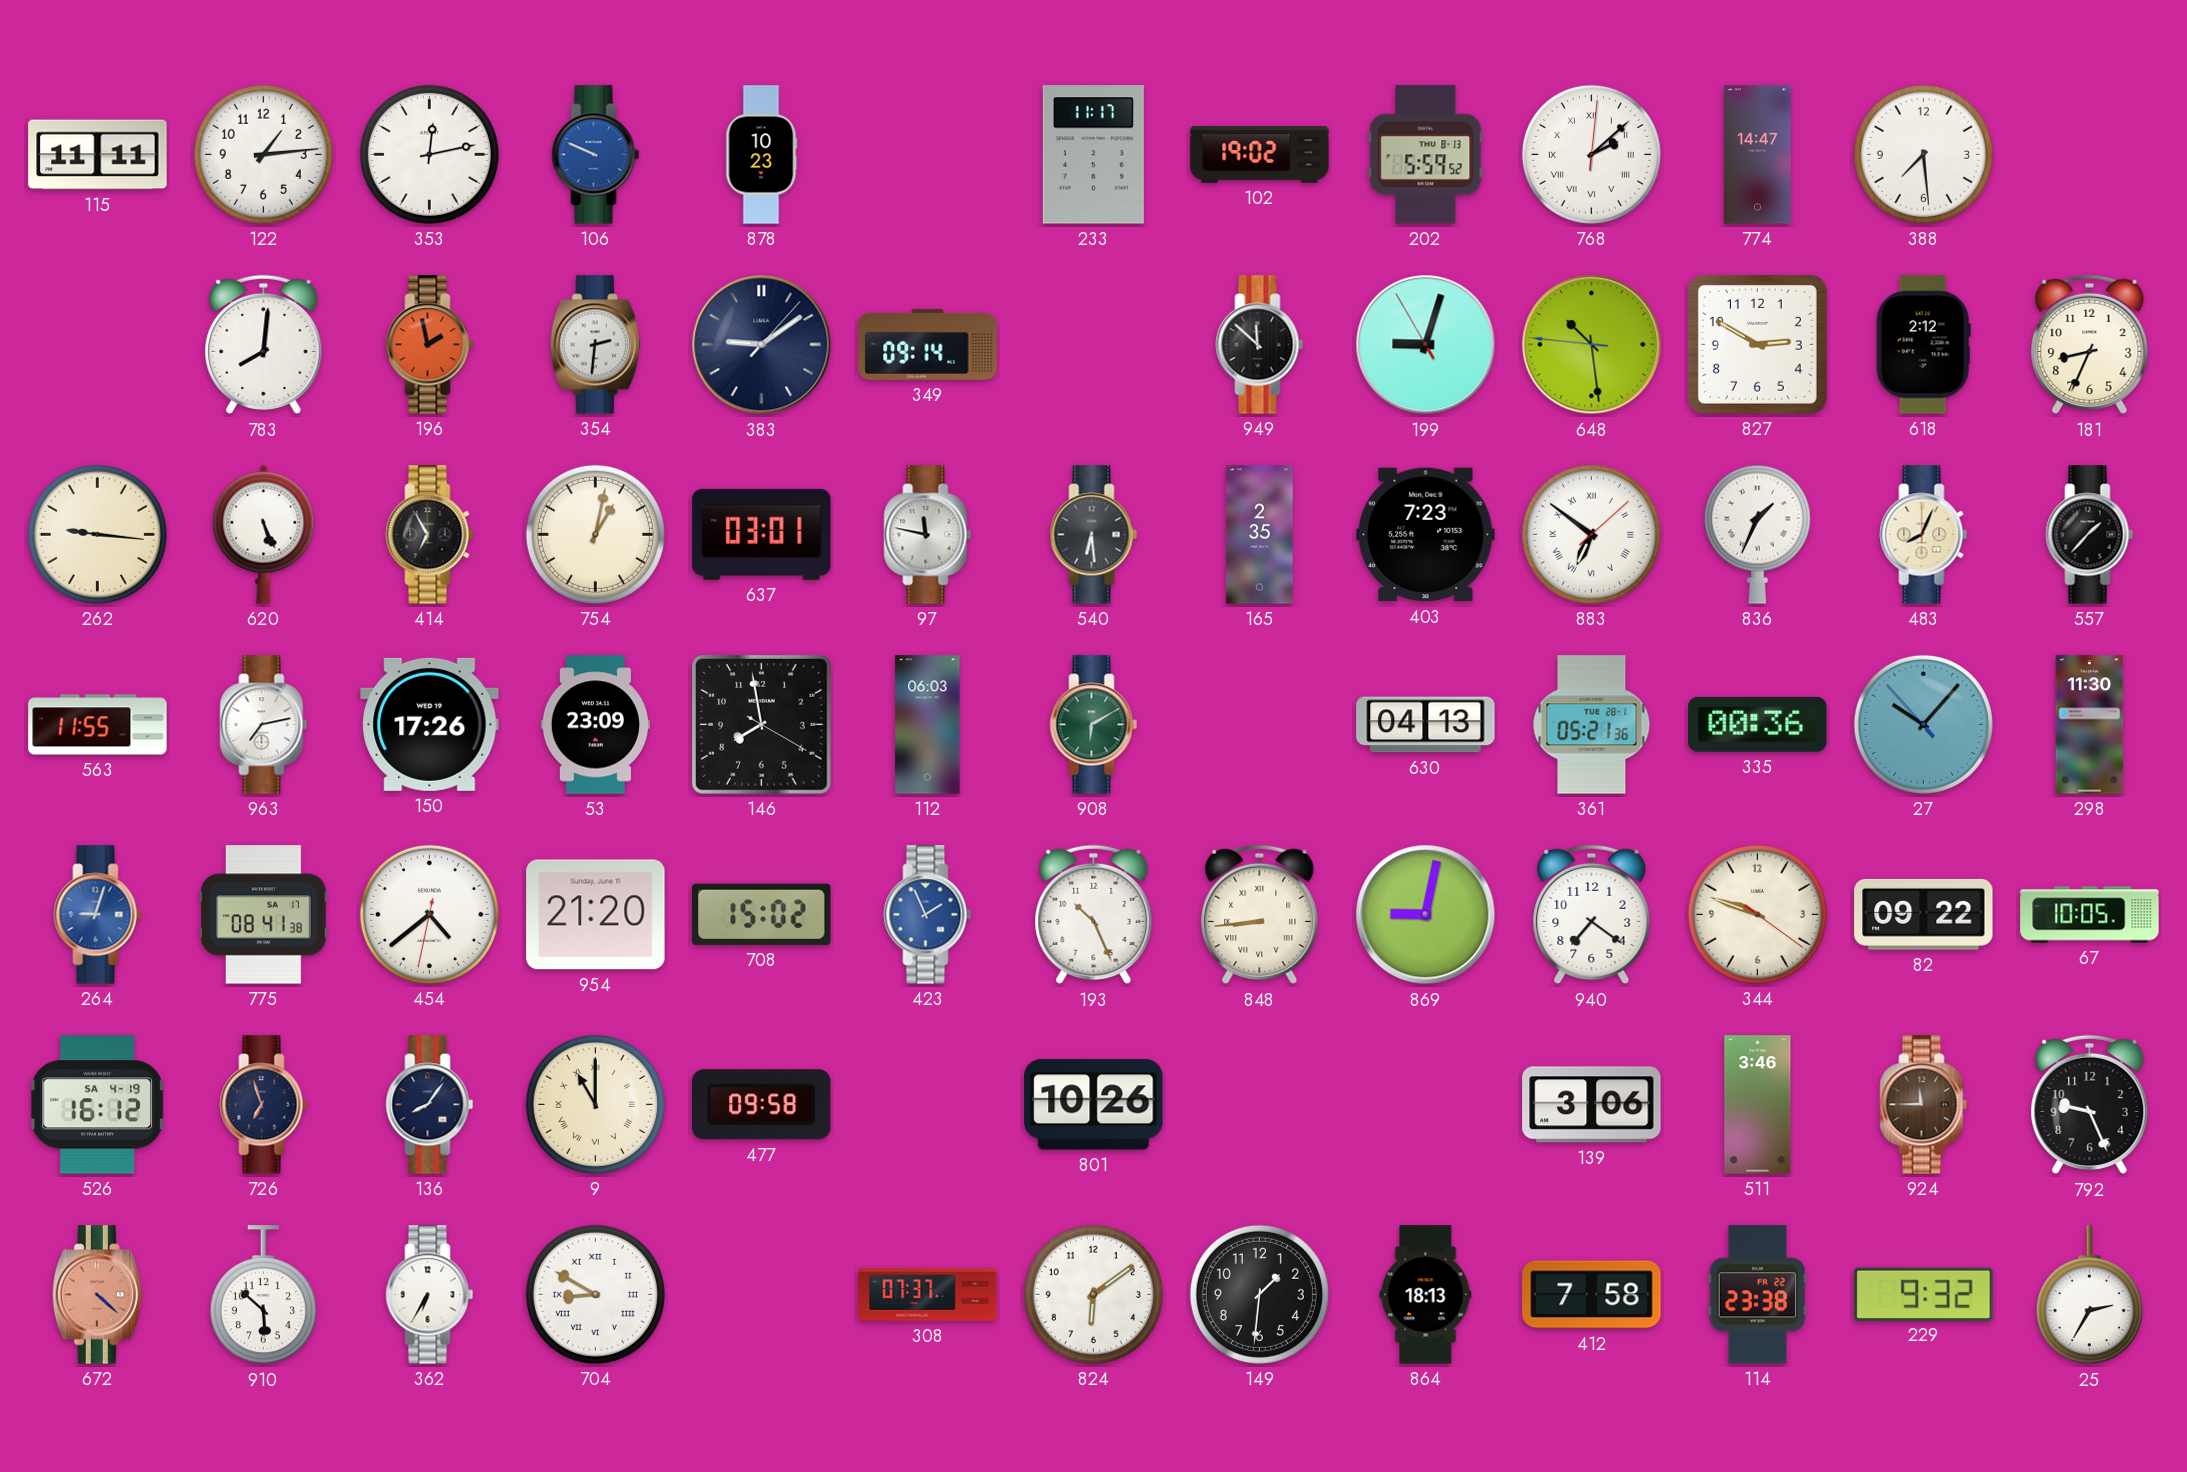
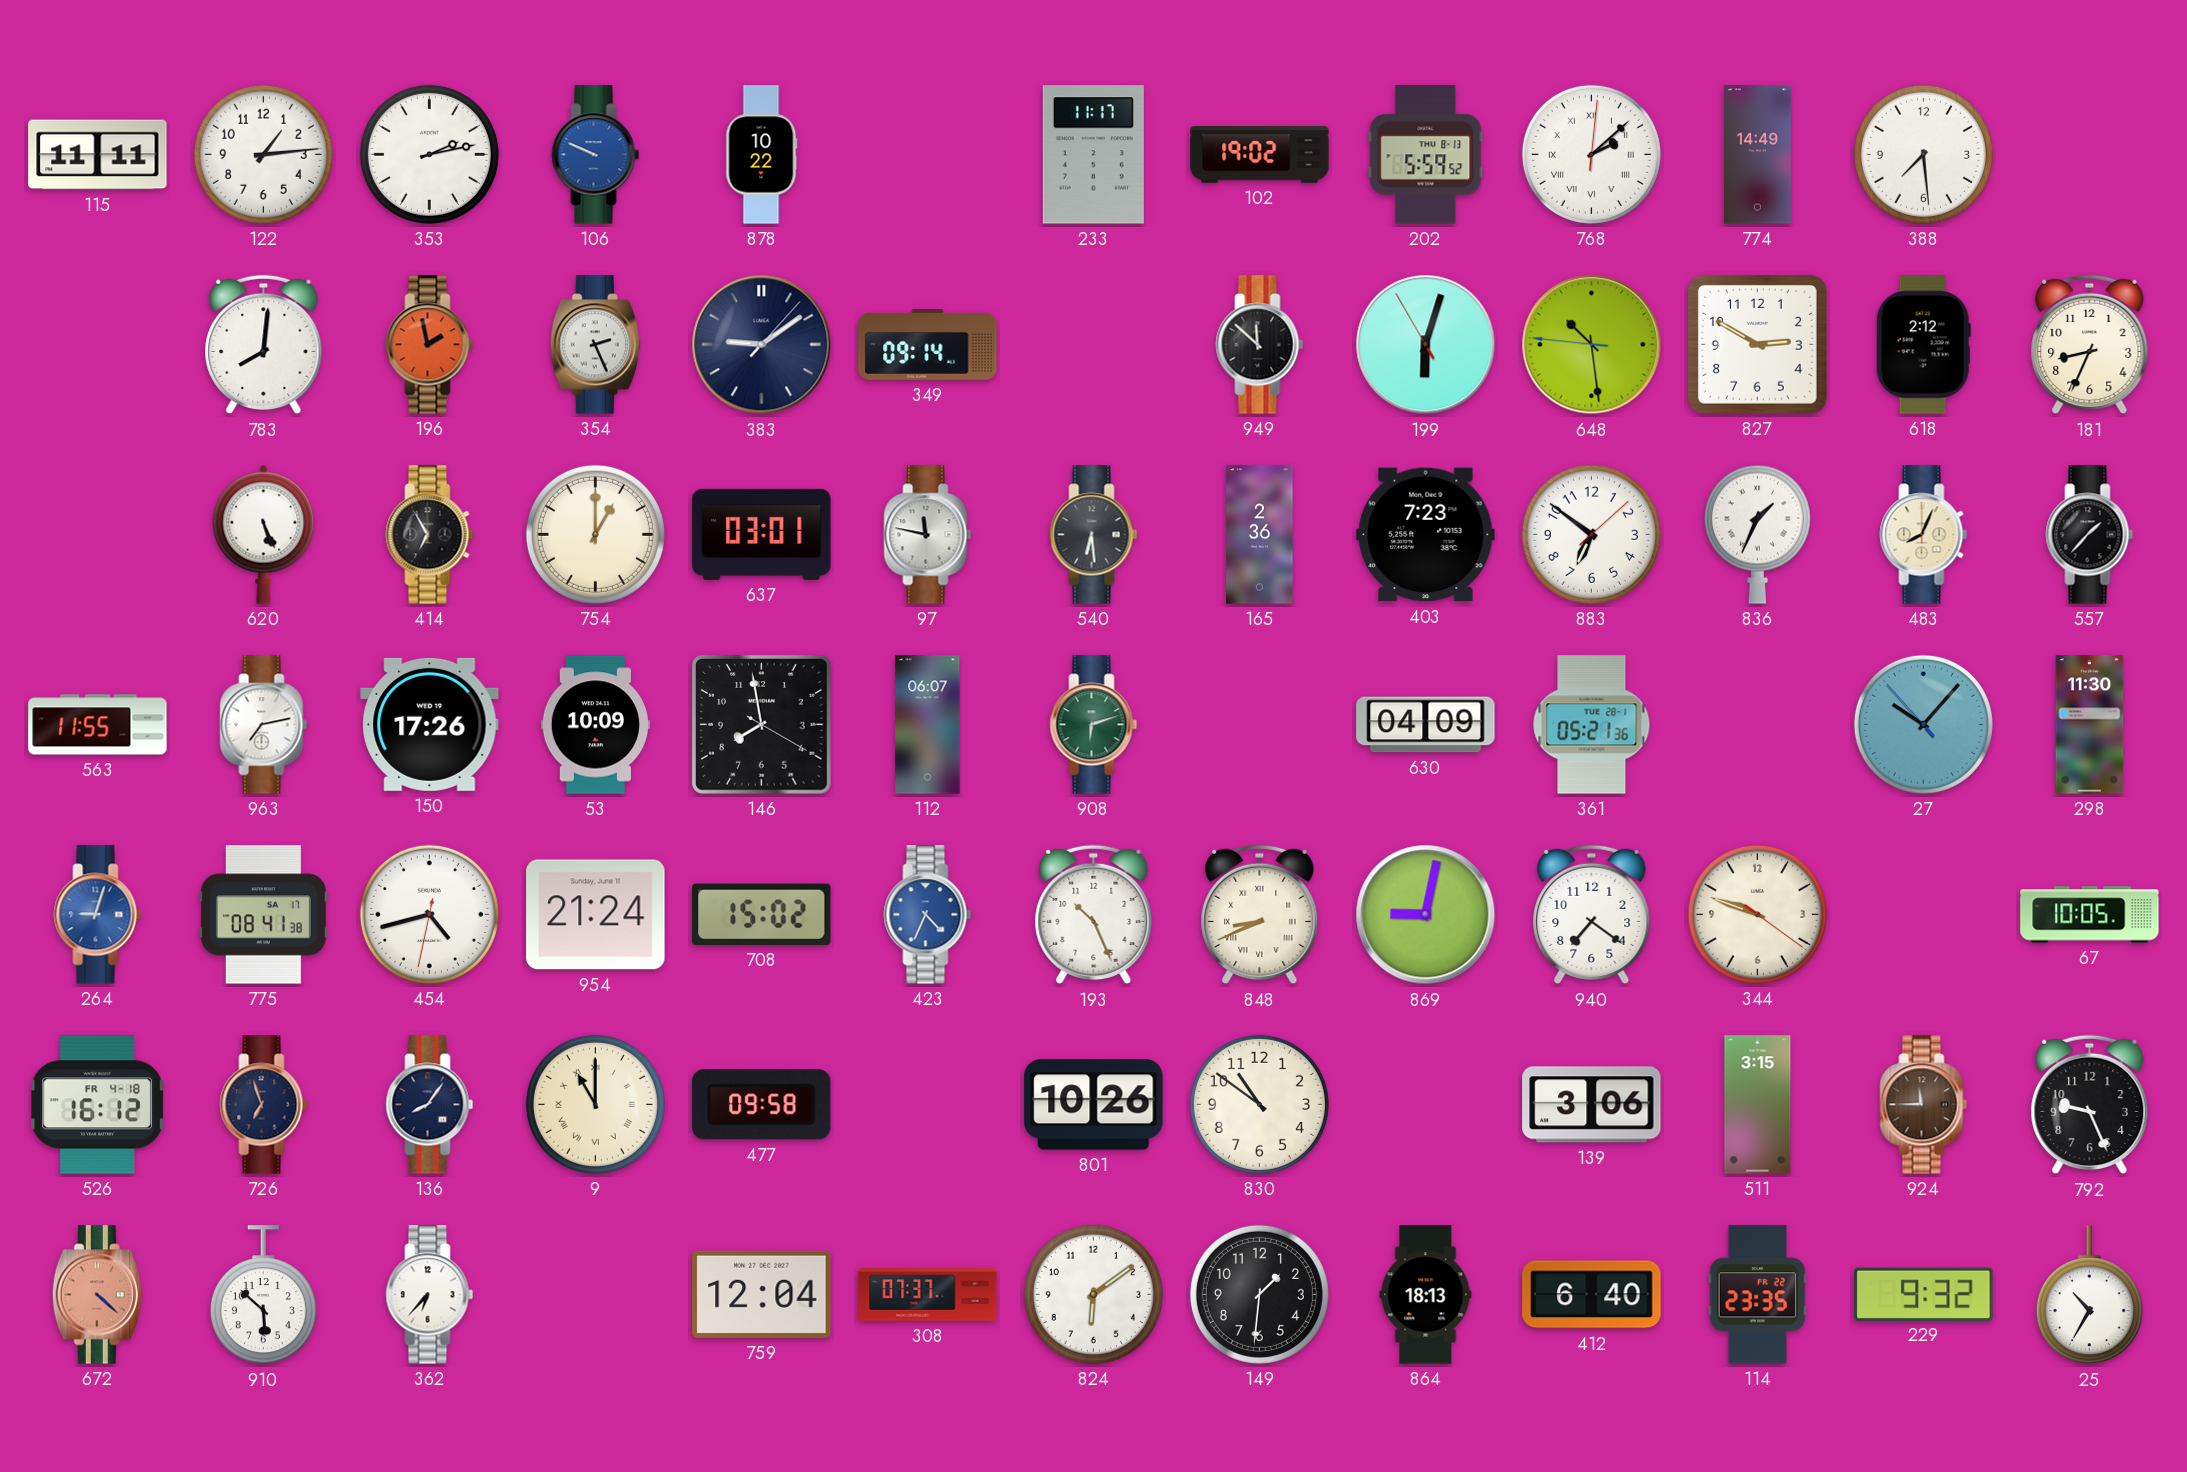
353: 12:13 -> 2:13 (429, 154)
878: 10:23 -> 10:22 (762, 155)
774: 14:47 -> 14:49 (1757, 155)
354: 2:31 -> 2:26 (595, 345)
199: 9:02 -> 6:02 (1426, 345)
262: 9:16 -> none (97, 534)
754: 1:02 -> 1:00 (595, 534)
165: 2:35 -> 2:36 (1260, 535)
883 numerals: Roman -> Arabic (1591, 534)
53: 23:09 -> 10:09 (595, 725)
112: 06:03 -> 06:07 (928, 725)
908: 6:10 -> 6:12 (1094, 725)
630: 04:13 -> 04:09 (1426, 725)
335: 00:36 -> none (1758, 724)
454: 4:38 -> 4:42 (429, 914)
954: 21:20 -> 21:24 (596, 915)
423: 1:56 -> 4:34 (928, 915)
848: 8:44 -> 8:41 (1260, 915)
82: 09:22 -> none (1924, 914)
526 date: SA 4-19 -> FR 4-18 (97, 1105)
830: none -> 10:51 (1259, 1104)
511: 3:46 -> 3:15 (1758, 1105)
362: 6:35 -> 6:37 (430, 1295)
704: 8:50 -> none (595, 1294)
759: none -> 12:04 (762, 1294)
412: 7:58 -> 6:40 (1592, 1295)
114: 23:38 -> 23:35 (1758, 1295)
25: 2:35 -> 10:35 (2089, 1295)
